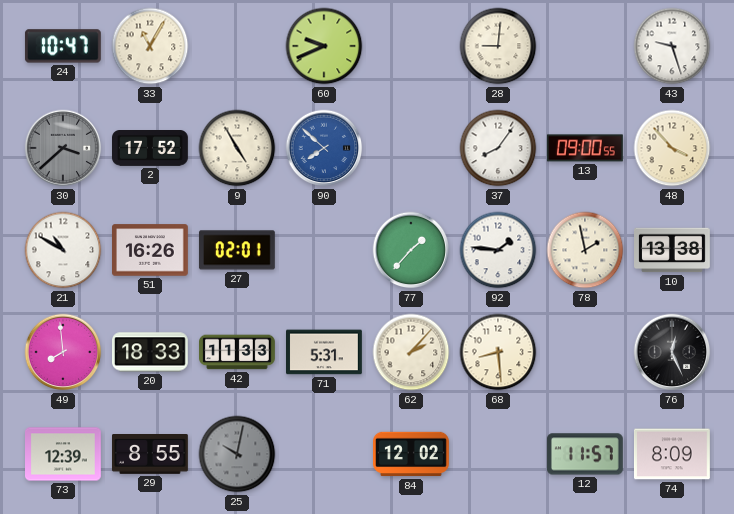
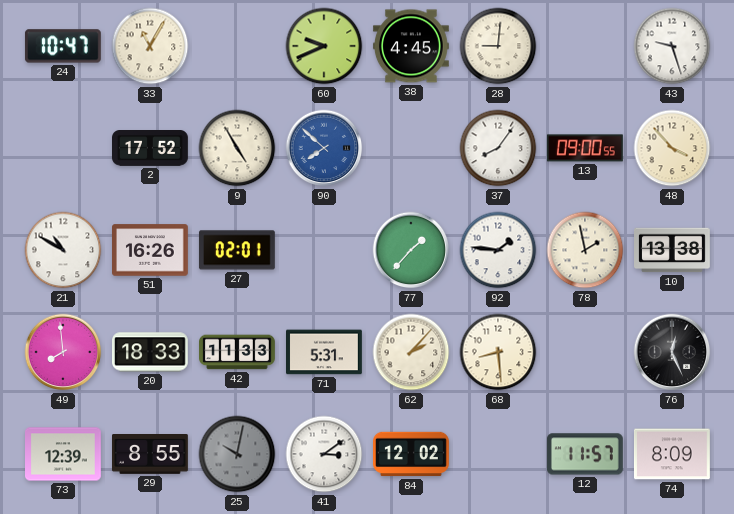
38: none -> 4:45 (411, 46)
30: 3:38 -> none (63, 148)
41: none -> 3:09 (324, 454)
